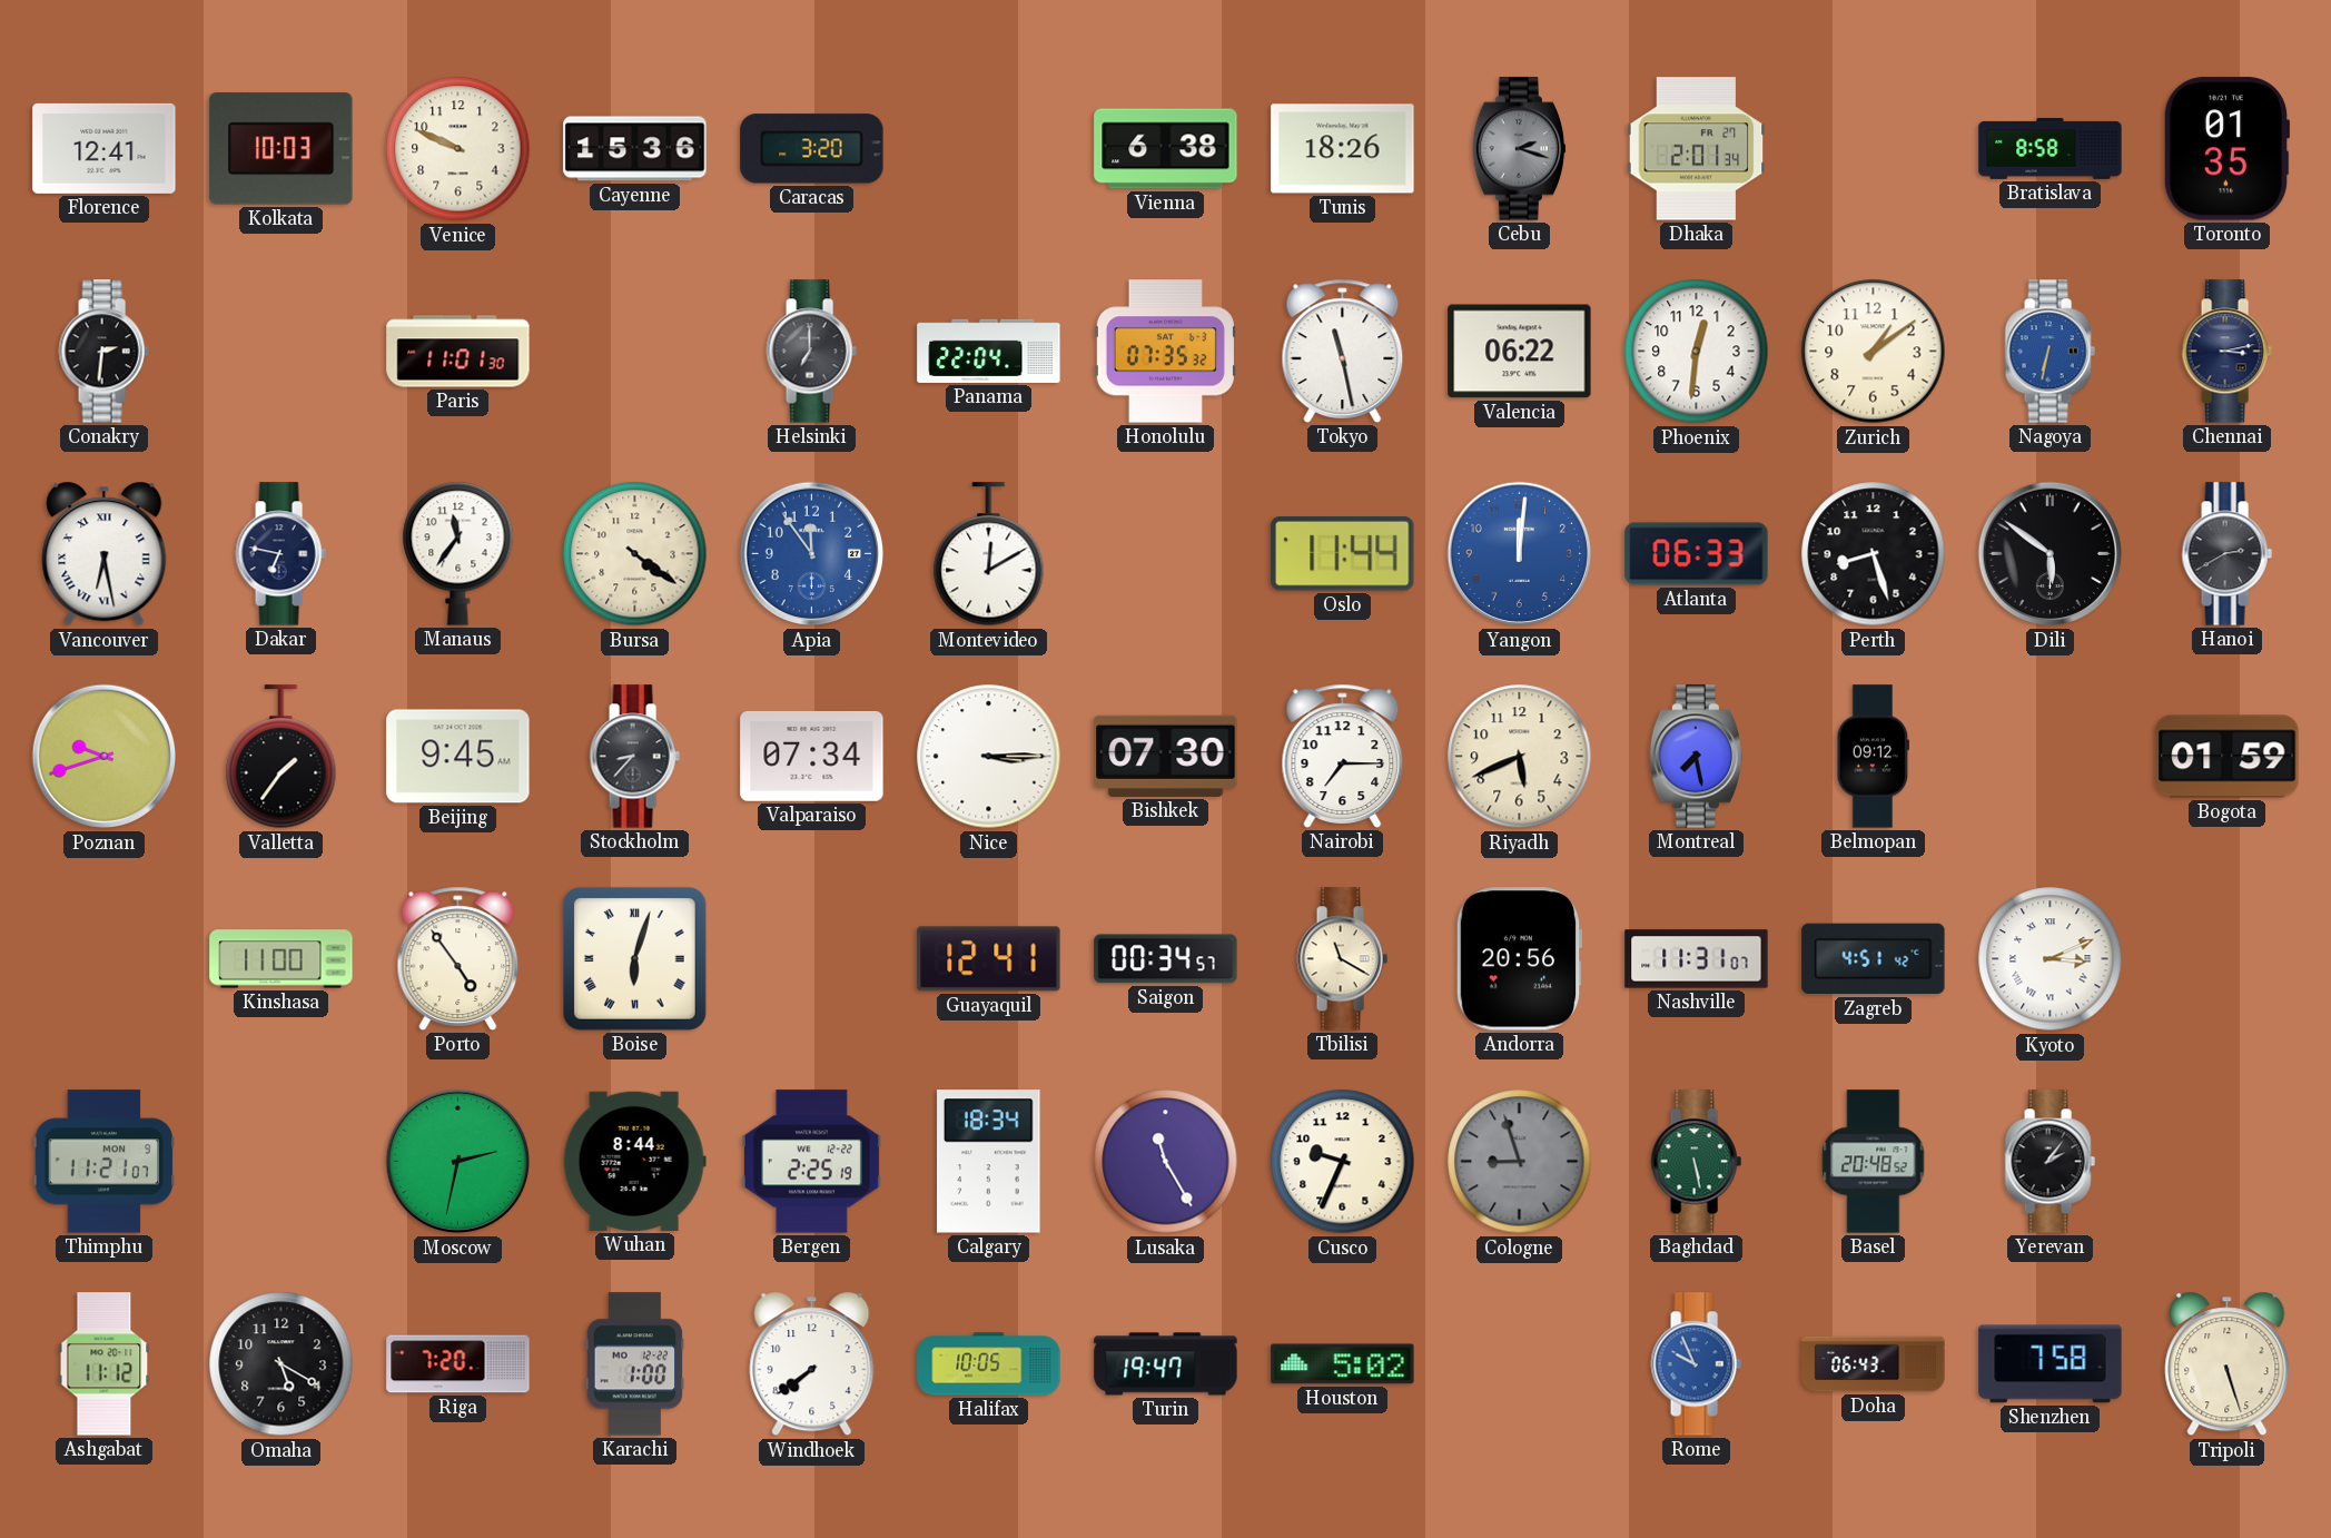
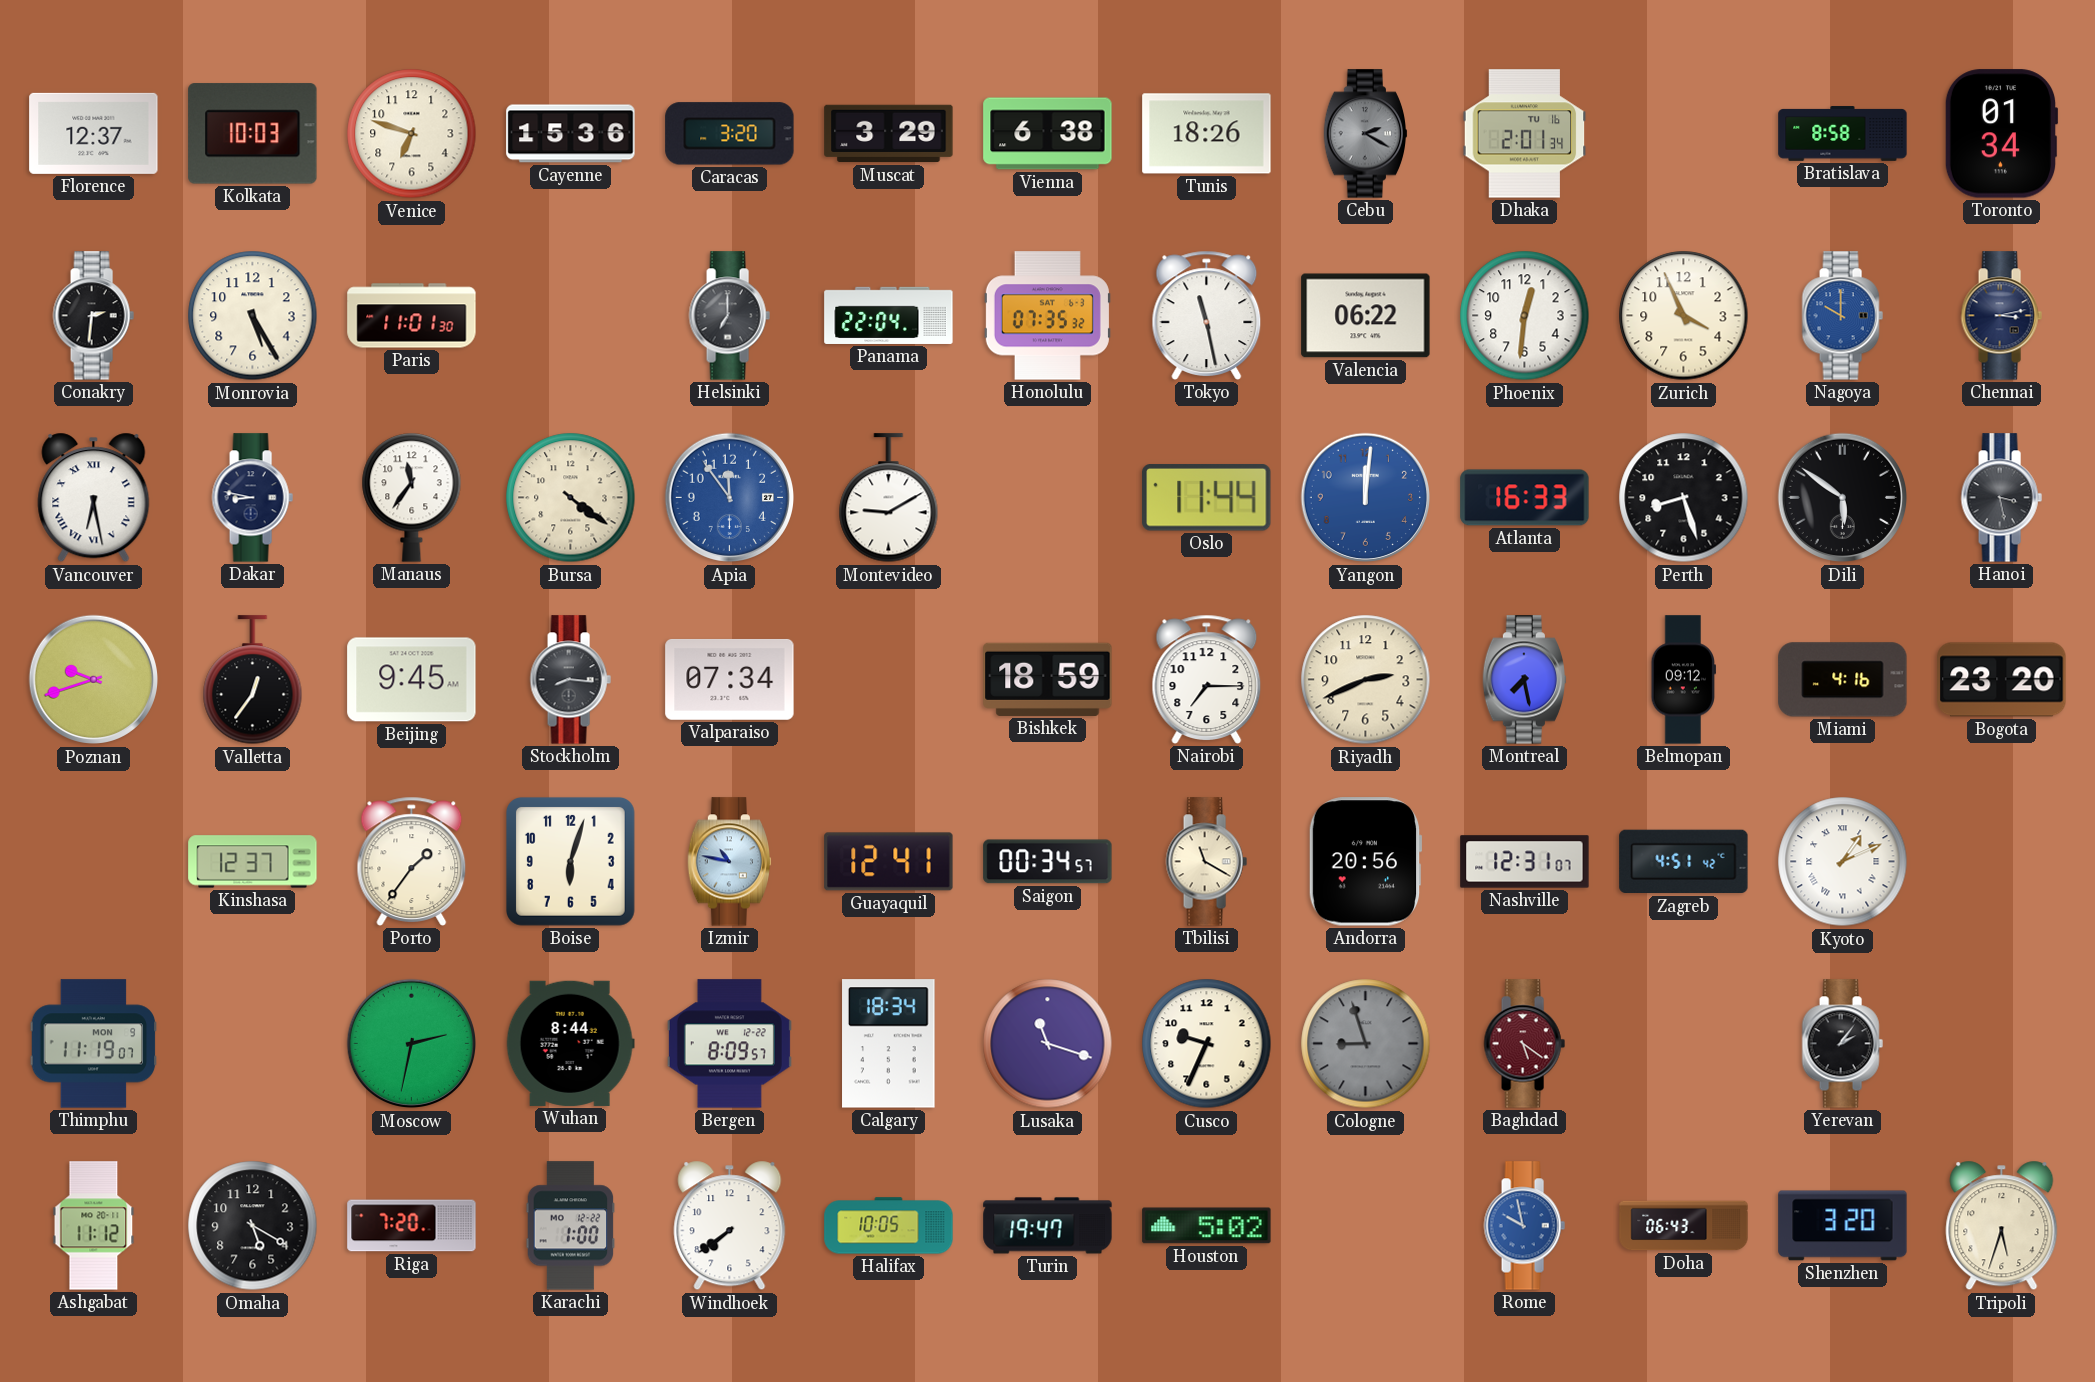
Florence: 12:41 -> 12:37 (94, 133)
Venice: 9:49 -> 6:48 (412, 134)
Muscat: none -> 3:29 (889, 134)
Cebu: 2:18 -> 2:20 (1366, 134)
Dhaka date: FR 27 -> TU 16 (1525, 134)
Toronto: 01:35 -> 01:34 (2001, 134)
Monrovia: none -> 5:25 (253, 316)
Zurich: 1:09 -> 3:56 (1684, 316)
Nagoya: 6:32 -> 10:00 (1842, 316)
Dakar: 6:47 -> 8:47 (252, 498)
Montevideo: 12:10 -> 9:10 (889, 498)
Atlanta: 06:33 -> 16:33 (1525, 498)
Hanoi: 2:40 -> 3:28 (2001, 498)
Valletta: 1:36 -> 12:36 (253, 680)
Stockholm: 8:37 -> 8:16 (570, 680)
Nice: 3:15 -> none (989, 757)
Bishkek: 07:30 -> 18:59 (1048, 679)
Riyadh: 5:41 -> 2:41 (1366, 680)
Miami: none -> 4:16 (1843, 680)
Bogota: 01:59 -> 23:20 (2002, 680)
Kinshasa: 11:00 -> 12:37 (253, 862)
Porto: 4:54 -> 1:36 (412, 861)
Boise numerals: Roman -> Arabic (571, 862)
Izmir: none -> 10:47 (730, 862)
Nashville: 11:31 -> 12:31 (1525, 862)
Kyoto: 3:11 -> 1:11 (1843, 862)
Thimphu: 11:21 -> 11:19 (94, 1044)
Bergen: 2:25 -> 8:09 (729, 1044)
Lusaka: 11:25 -> 11:18 (1048, 1044)
Baghdad: 5:28 -> 5:21 (1524, 1044)
Baghdad dial: green -> burgundy (1524, 1044)
Basel: 20:48 -> none (1874, 1162)
Rome: 9:56 -> 9:58 (1524, 1226)
Shenzhen: 7:58 -> 3:20 (1843, 1226)
Tripoli: 5:27 -> 5:33 (2002, 1226)
